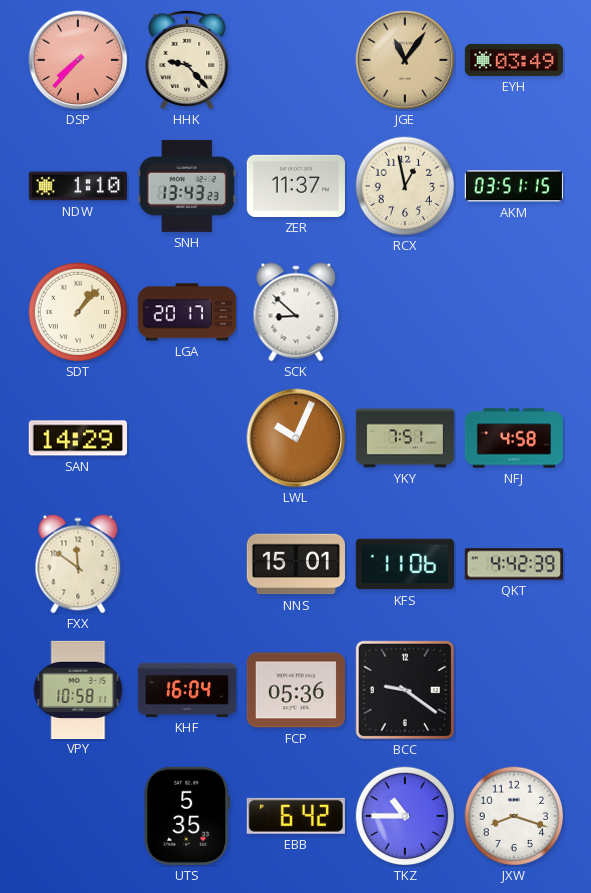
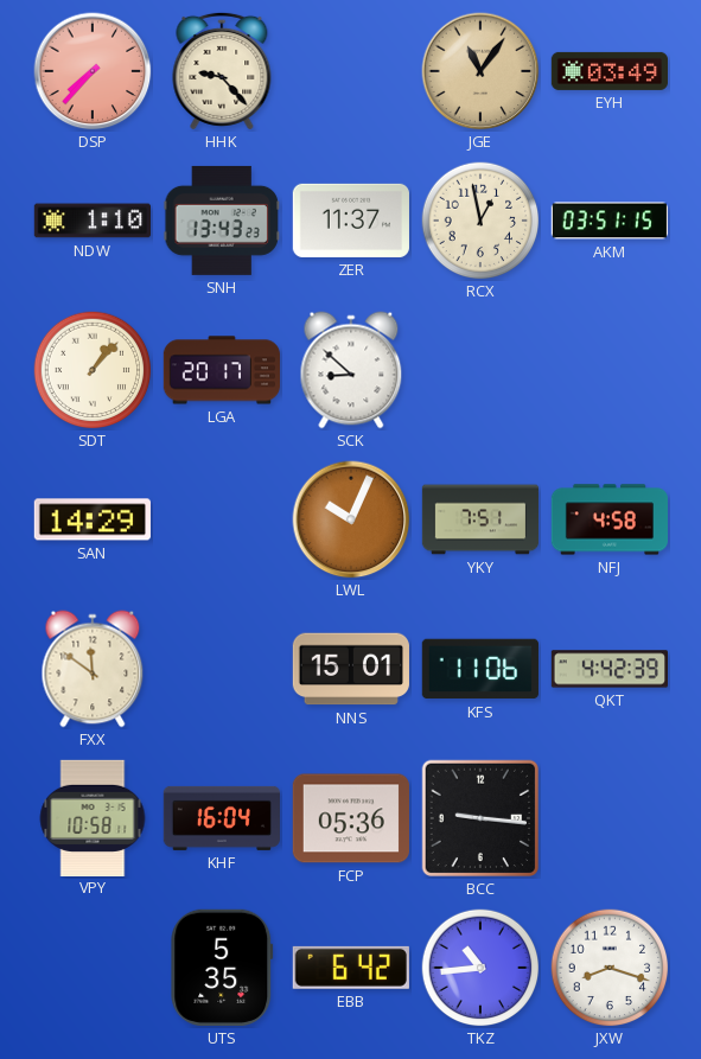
BCC: 9:21 -> 9:16 (480, 818)
TKZ: 10:45 -> 10:44 (480, 968)
